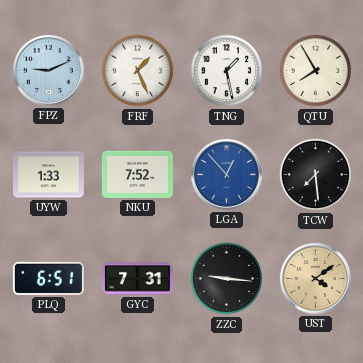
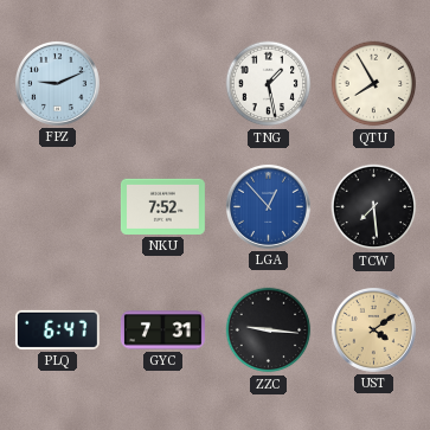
FRF: 1:26 -> none (138, 71)
UYW: 1:33 -> none (48, 175)
PLQ: 6:51 -> 6:47 (57, 329)
